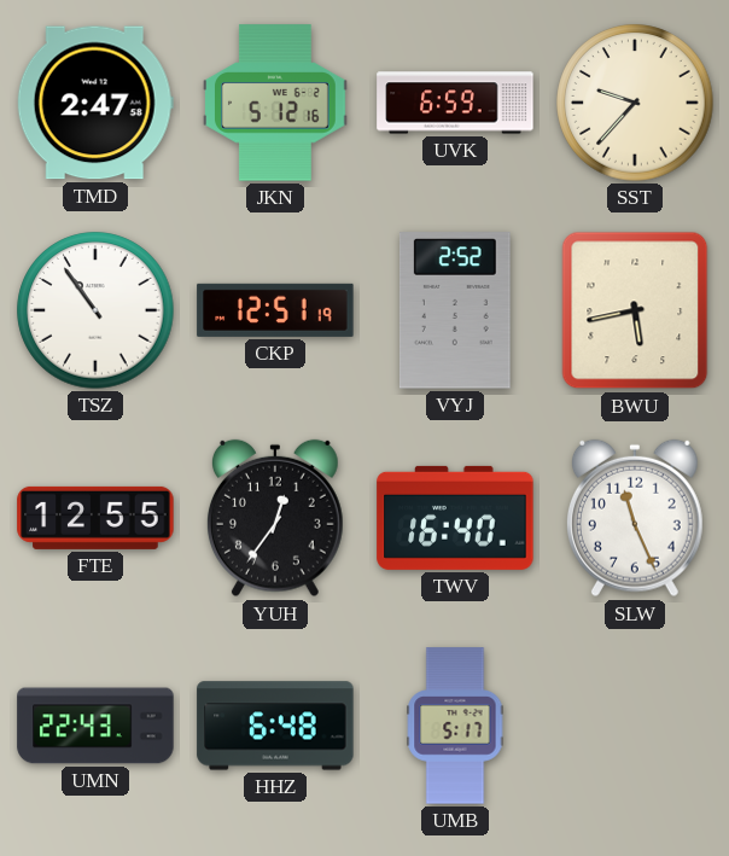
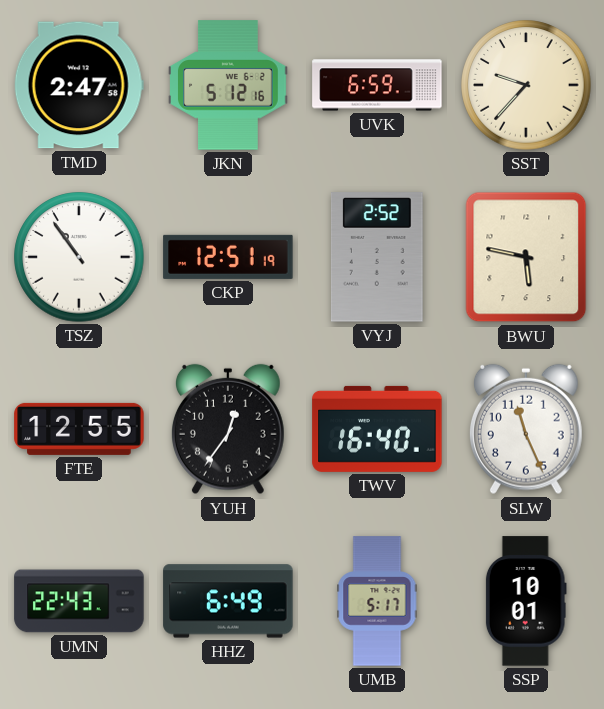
BWU: 5:43 -> 5:47 (526, 257)
HHZ: 6:48 -> 6:49 (228, 601)
SSP: none -> 10:01 (526, 601)
